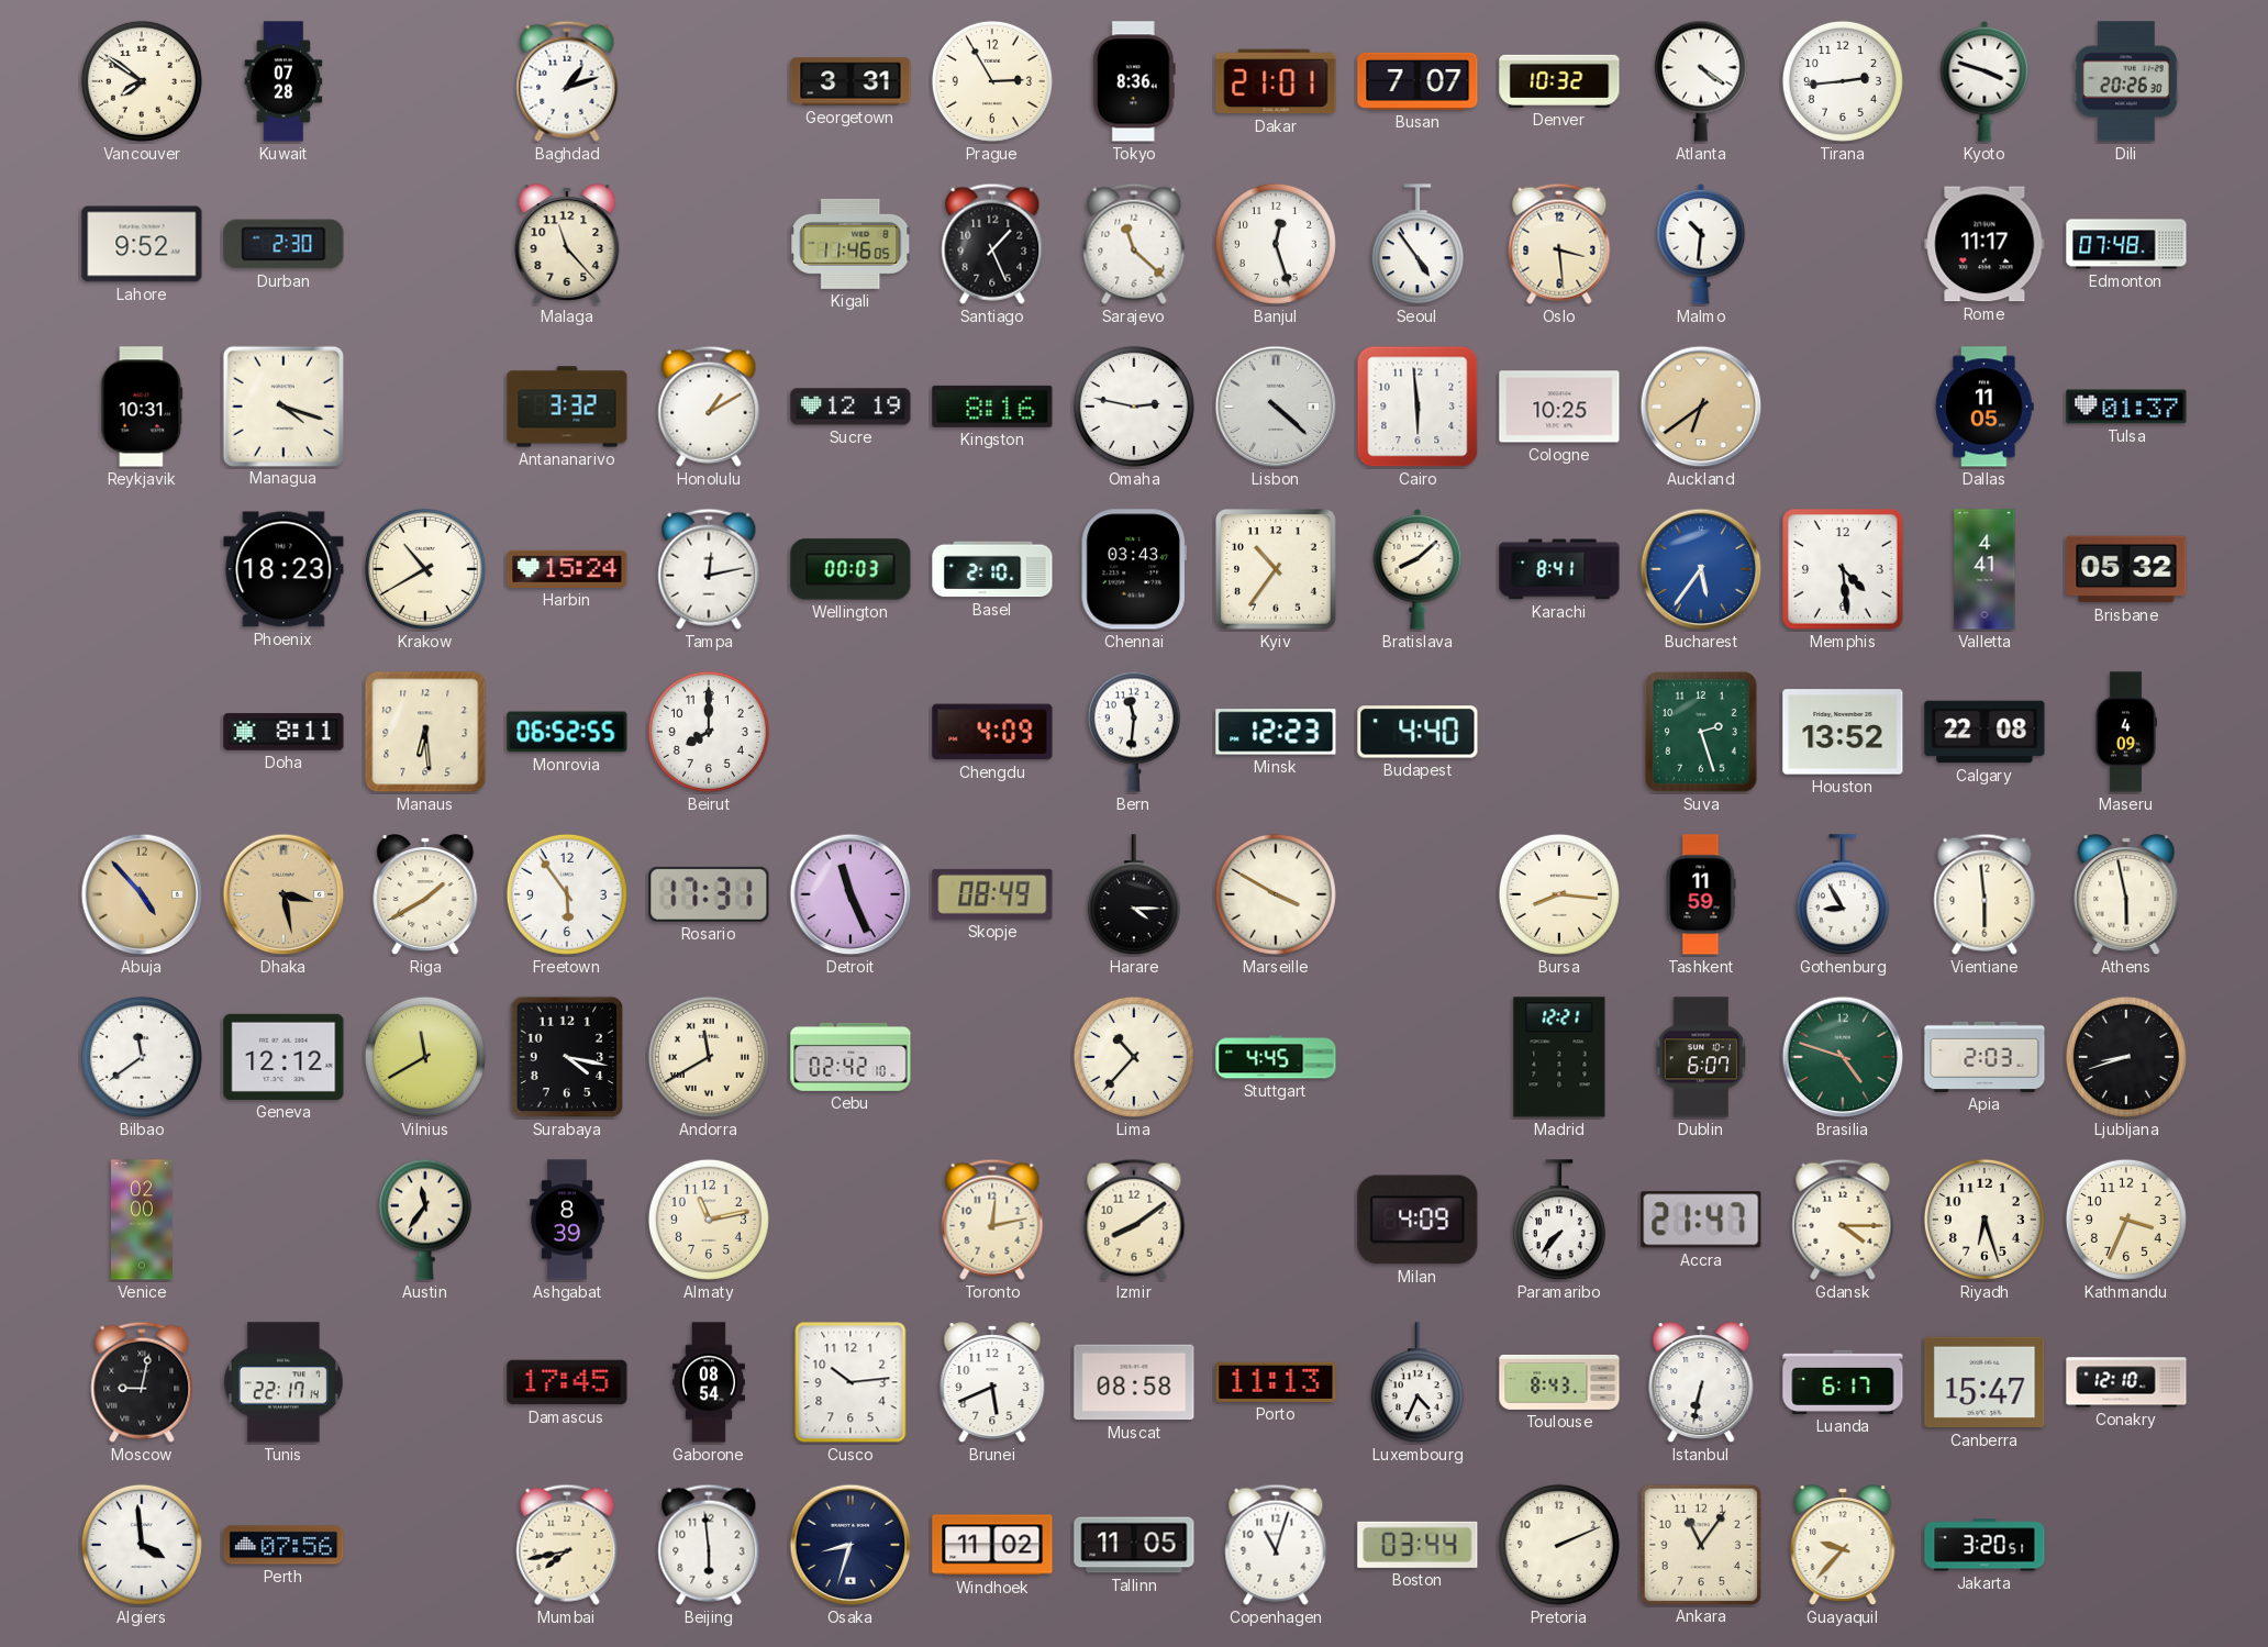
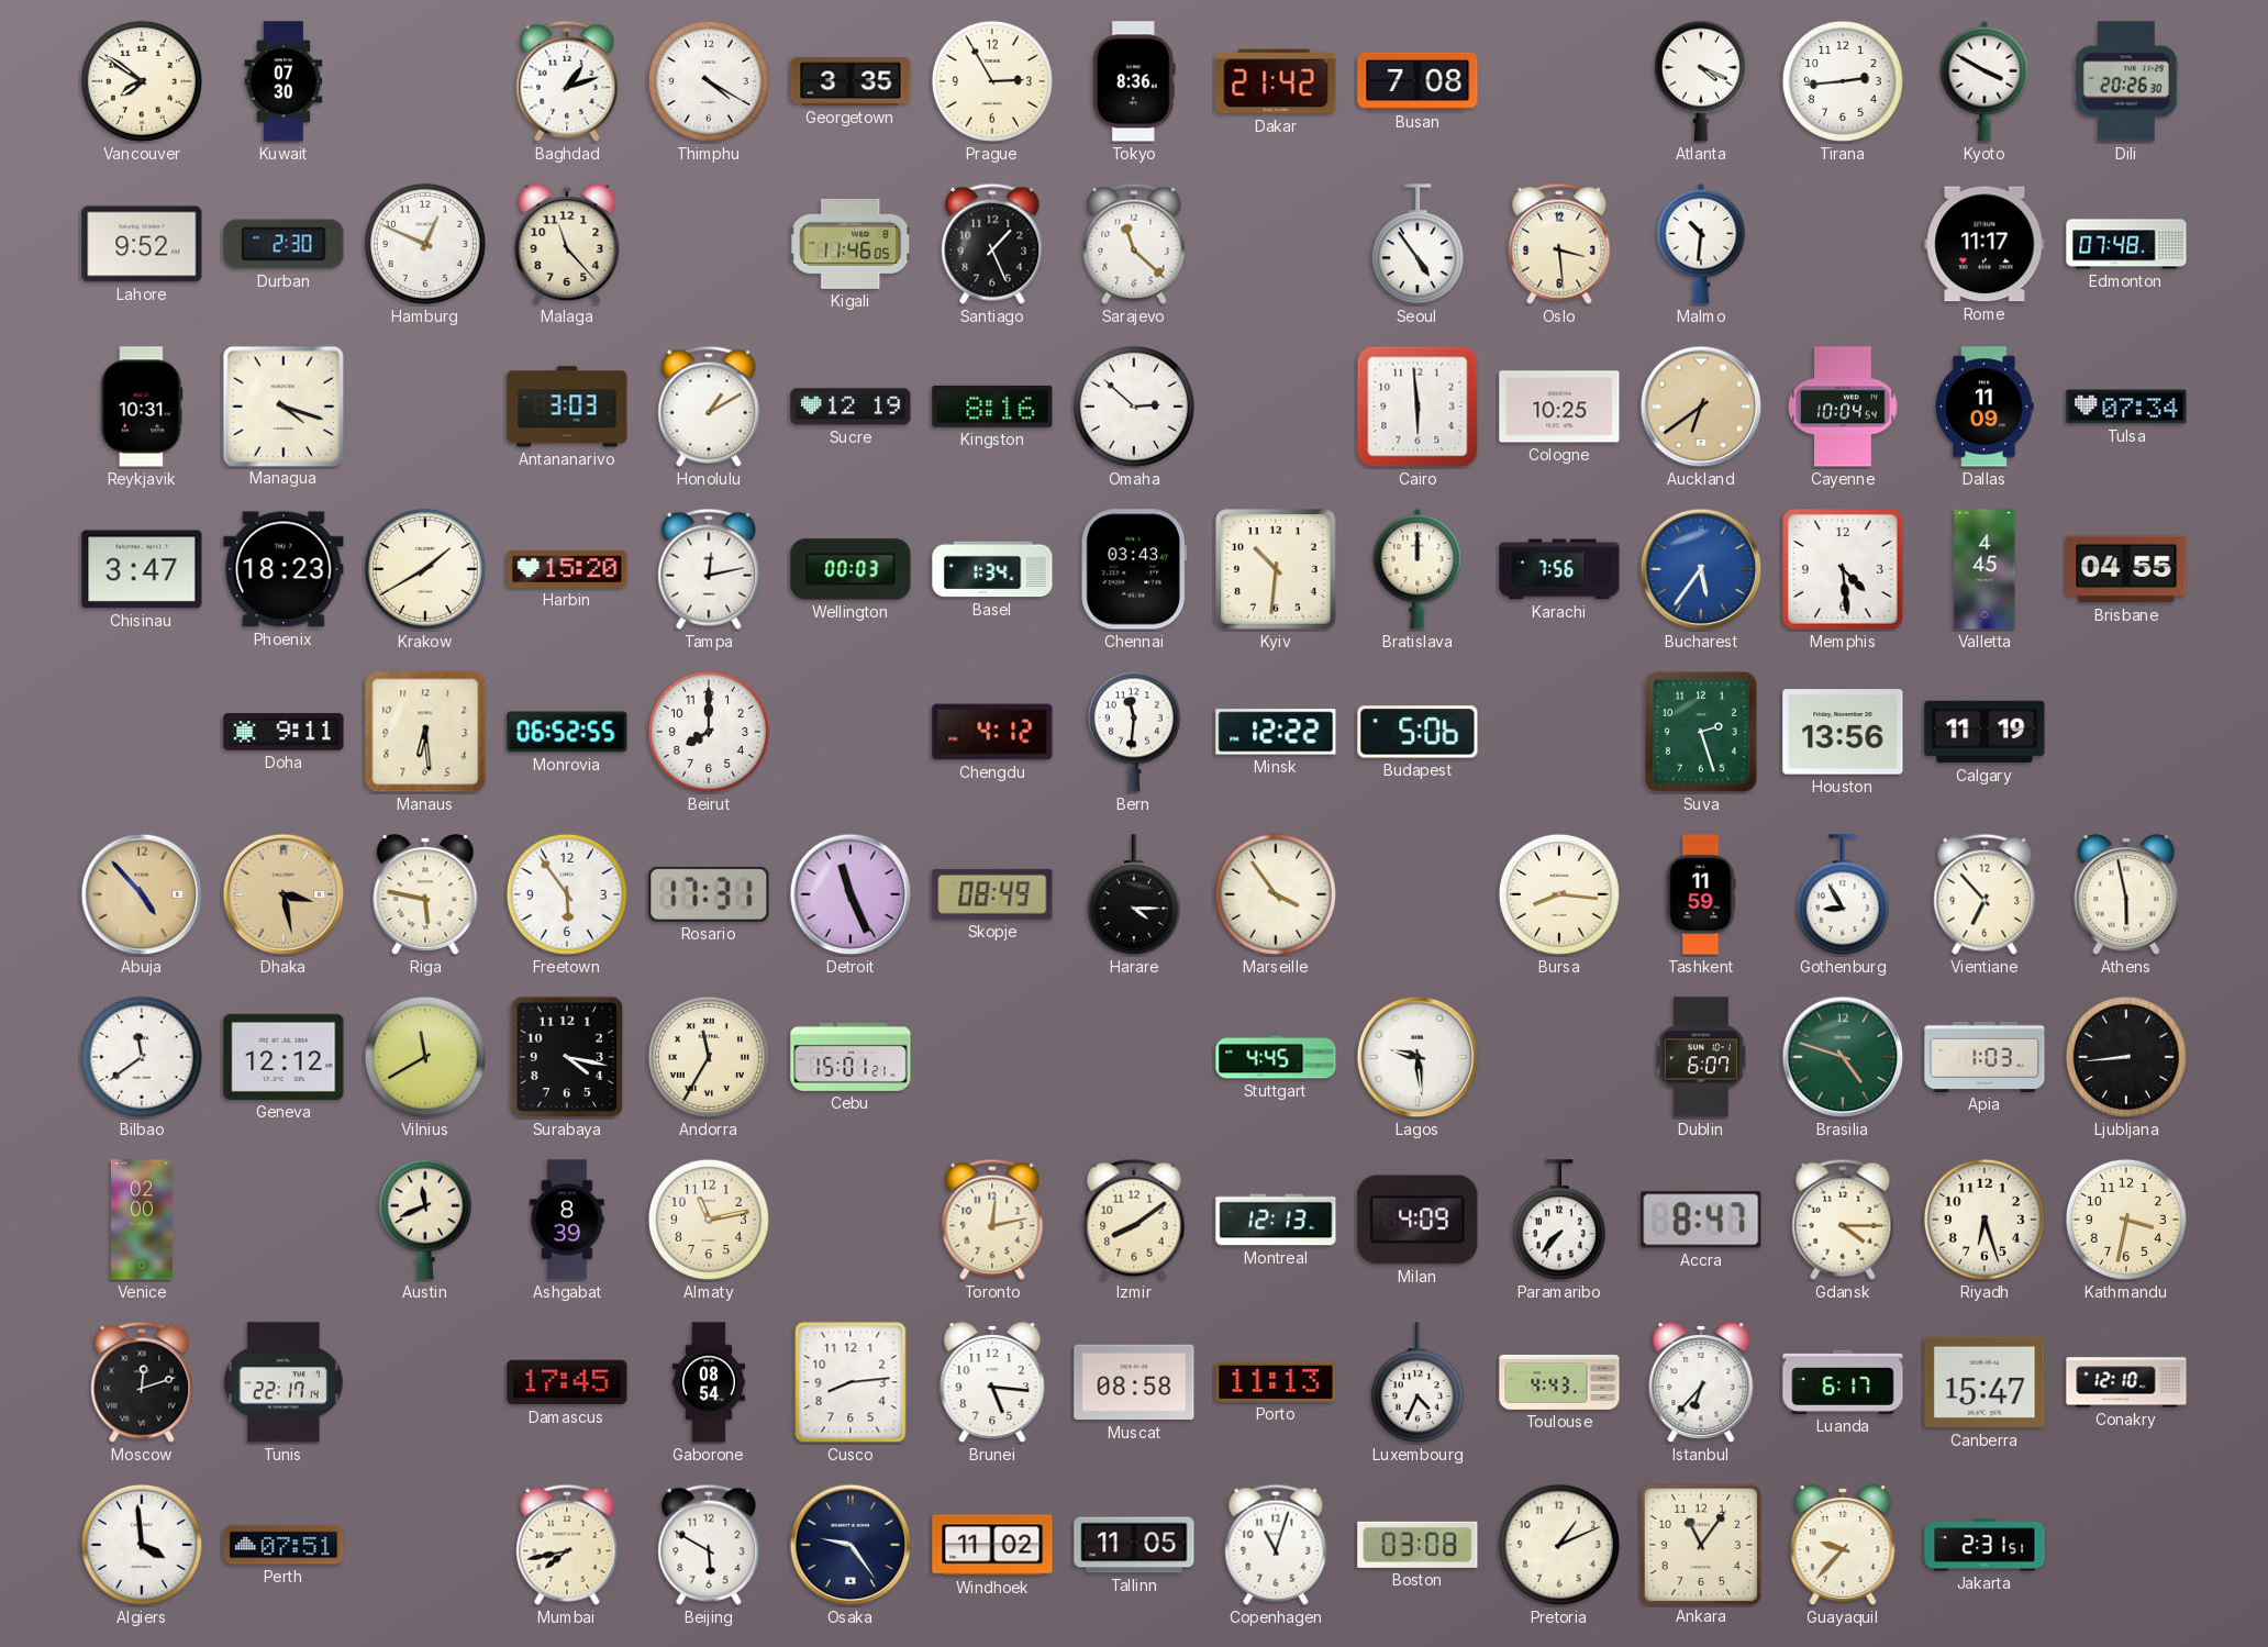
Kuwait: 07:28 -> 07:30 (283, 81)
Thimphu: none -> 4:20 (709, 81)
Georgetown: 3:31 -> 3:35 (850, 81)
Dakar: 21:01 -> 21:42 (1276, 81)
Busan: 7:07 -> 7:08 (1417, 81)
Denver: 10:32 -> none (1559, 81)
Atlanta: 4:21 -> 4:19 (1701, 81)
Kyoto: 3:48 -> 3:50 (1984, 82)
Hamburg: none -> 12:49 (425, 244)
Banjul: 12:27 -> none (1276, 244)
Antananarivo: 3:32 -> 3:03 (567, 407)
Omaha: 2:47 -> 2:52 (1134, 407)
Lisbon: 4:22 -> none (1276, 407)
Cayenne: none -> 10:04 (1843, 407)
Dallas: 11:05 -> 11:09 (1984, 407)
Tulsa: 01:37 -> 07:34 (2126, 407)
Chisinau: none -> 3:47 (142, 569)
Krakow: 10:40 -> 1:40 (425, 569)
Harbin: 15:24 -> 15:20 (567, 569)
Basel: 2:10 -> 1:34 (992, 569)
Kyiv: 10:36 -> 10:31 (1277, 570)
Bratislava: 8:08 -> 12:00 (1417, 570)
Karachi: 8:41 -> 7:56 (1559, 569)
Valletta: 4:41 -> 4:45 (1984, 569)
Brisbane: 05:32 -> 04:55 (2126, 569)
Doha: 8:11 -> 9:11 (283, 732)
Chengdu: 4:09 -> 4:12 (992, 732)
Minsk: 12:23 -> 12:22 (1276, 732)
Budapest: 4:40 -> 5:06 (1417, 732)
Houston: 13:52 -> 13:56 (1843, 732)
Calgary: 22:08 -> 11:19 (1984, 732)
Maseru: 4:09 -> none (2126, 732)
Riga: 1:40 -> 5:47 (425, 895)
Marseille: 3:50 -> 3:54 (1276, 894)
Vientiane: 5:59 -> 6:53 (1984, 894)
Andorra: 11:40 -> 11:35 (709, 1057)
Cebu: 02:42 -> 15:01 (850, 1057)
Lima: 10:37 -> none (1134, 1057)
Lagos: none -> 9:29 (1417, 1057)
Madrid: 12:21 -> none (1559, 1057)
Apia: 2:03 -> 1:03 (1984, 1057)
Ljubljana: 8:42 -> 8:44 (2126, 1057)
Austin: 11:36 -> 11:41 (425, 1220)
Montreal: none -> 12:13 (1276, 1220)
Accra: 21:47 -> 8:47 (1701, 1220)
Kathmandu: 3:34 -> 3:32 (2126, 1220)
Moscow: 9:02 -> 12:12 (142, 1382)
Cusco: 10:14 -> 8:14 (850, 1382)
Brunei: 5:41 -> 5:16 (992, 1383)
Toulouse: 8:43 -> 4:43 (1559, 1382)
Istanbul: 6:32 -> 6:37 (1701, 1383)
Perth: 07:56 -> 07:51 (283, 1545)
Beijing: 5:59 -> 5:50 (709, 1545)
Osaka: 8:33 -> 9:24 (850, 1545)
Boston: 03:44 -> 03:08 (1417, 1545)
Pretoria: 2:11 -> 1:11 (1559, 1545)
Jakarta: 3:20 -> 2:31 (1984, 1545)
